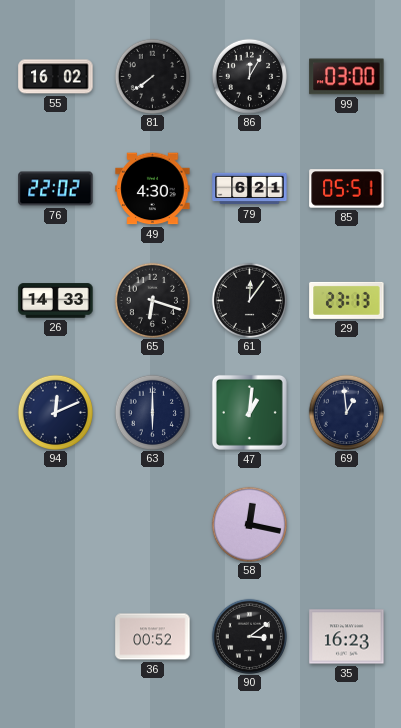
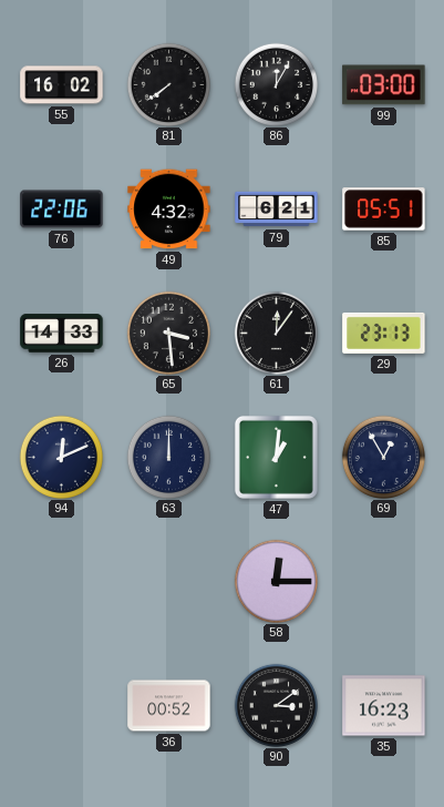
76: 22:02 -> 22:06 (62, 210)
49: 4:30 -> 4:32 (169, 210)
65: 6:18 -> 3:29 (168, 333)
63: 6:00 -> 12:00 (168, 457)
69: 12:59 -> 12:55 (383, 457)
58: 12:17 -> 12:15 (276, 581)
